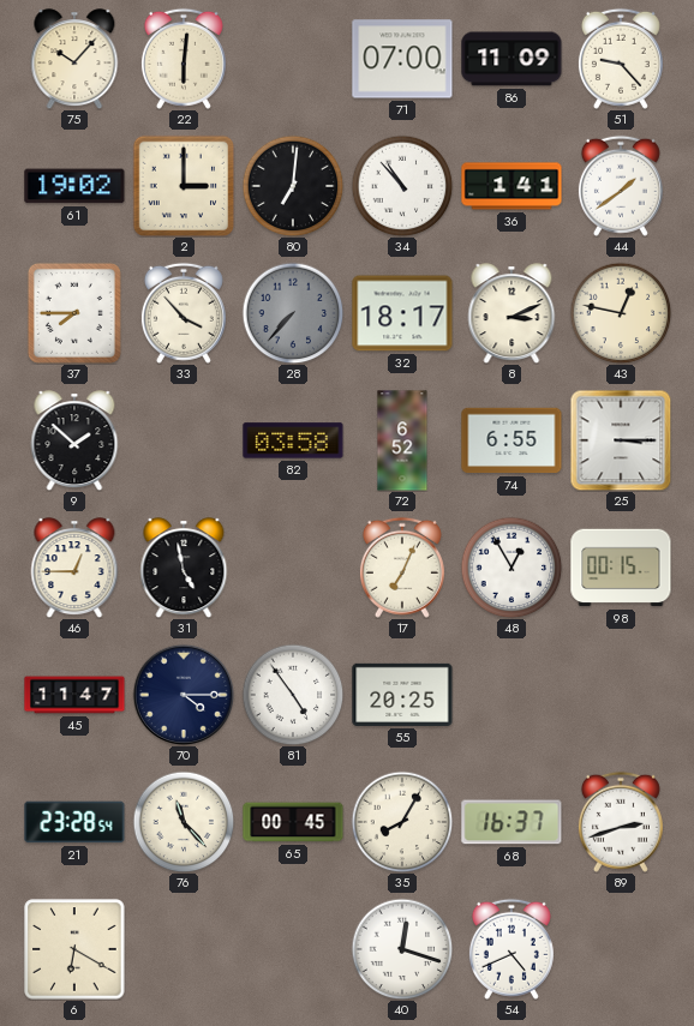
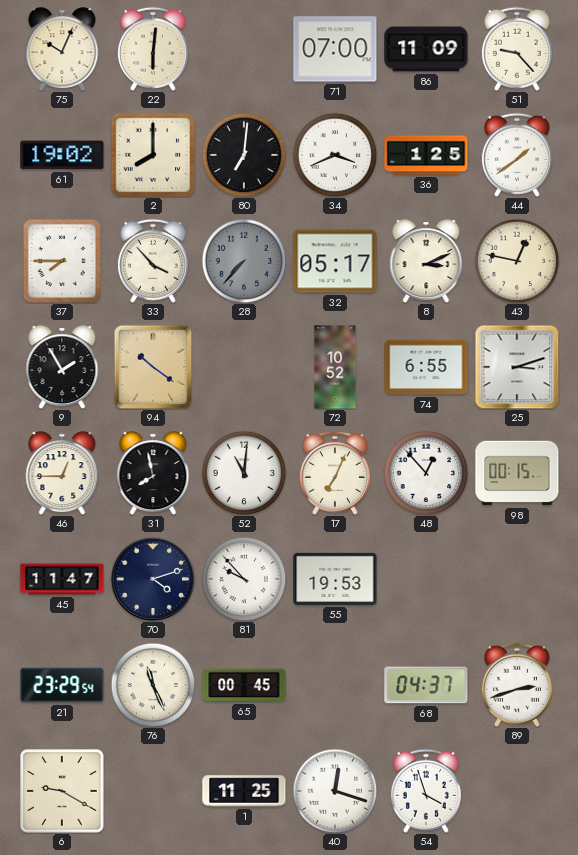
75: 10:07 -> 10:04 (62, 49)
2: 3:00 -> 8:00 (153, 155)
34: 10:53 -> 3:41 (335, 155)
36: 1:41 -> 1:25 (426, 155)
32: 18:17 -> 05:17 (335, 261)
9: 1:52 -> 1:55 (62, 367)
94: none -> 10:21 (153, 367)
82: 03:58 -> none (293, 440)
72: 6:52 -> 10:52 (335, 367)
25: 3:15 -> 3:12 (517, 367)
31: 4:58 -> 7:58 (153, 473)
52: none -> 11:01 (244, 473)
48: 12:55 -> 12:53 (426, 473)
70: 4:15 -> 4:12 (153, 579)
81: 4:54 -> 9:53 (244, 579)
55: 20:25 -> 19:53 (335, 579)
21: 23:28 -> 23:29 (62, 685)
76: 11:23 -> 11:26 (153, 685)
35: 8:05 -> none (402, 822)
68: 16:37 -> 04:37 (426, 685)
6: 6:20 -> 9:20 (62, 791)
1: none -> 11:25 (244, 791)
54: 4:41 -> 3:57 (426, 791)
